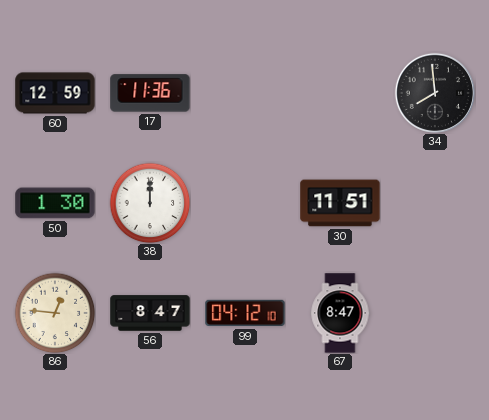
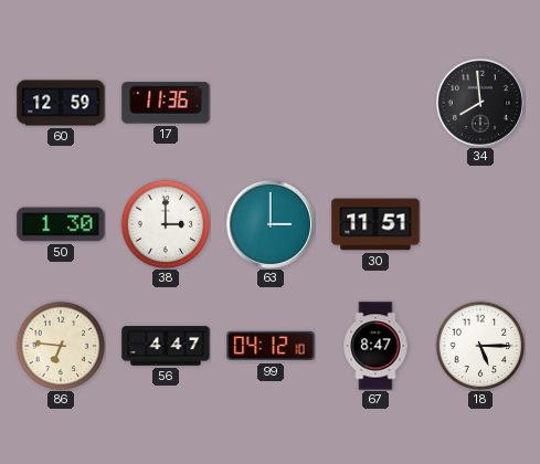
38: 12:00 -> 3:00 (166, 224)
63: none -> 3:00 (269, 223)
86: 12:46 -> 6:46 (61, 346)
56: 8:47 -> 4:47 (166, 346)
18: none -> 5:15 (480, 346)
